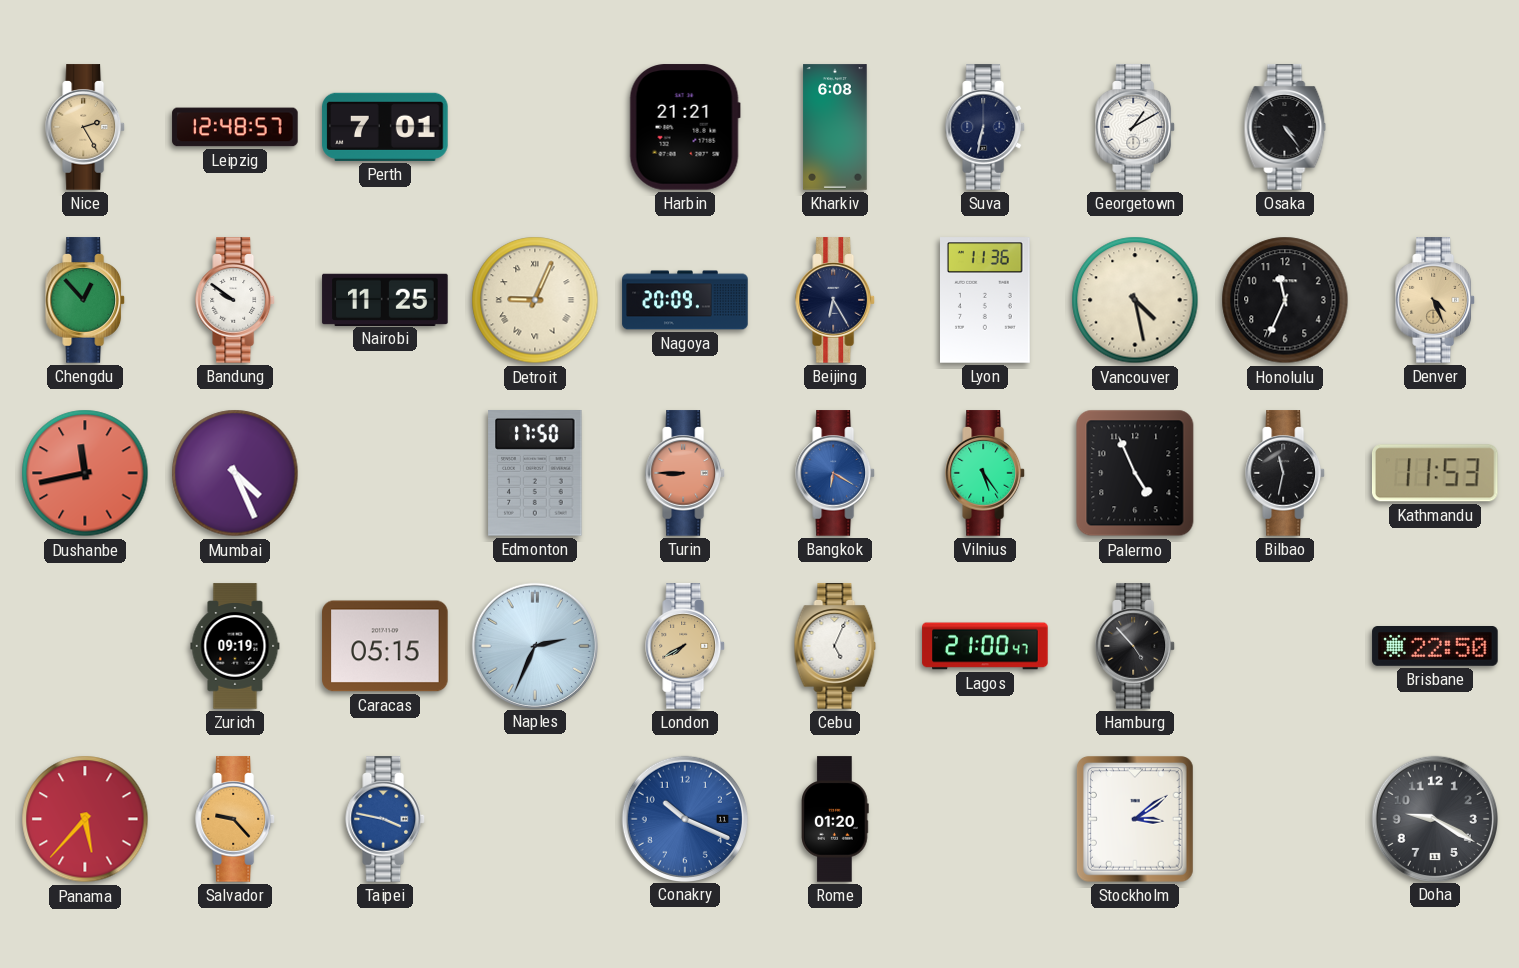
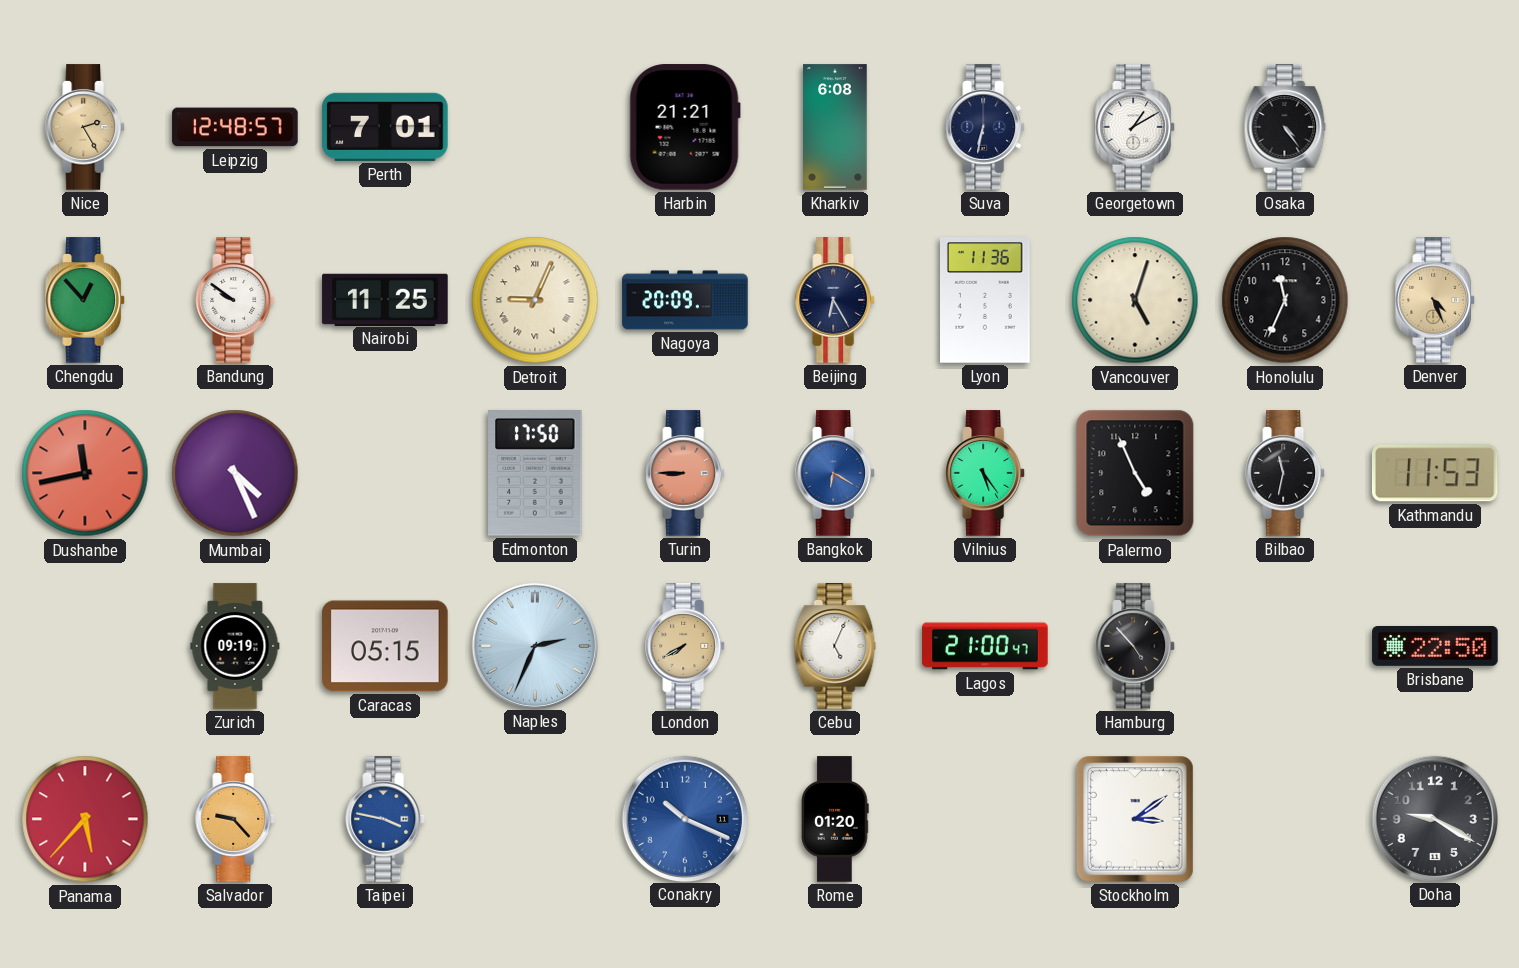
Vancouver: 4:28 -> 5:03 (1135, 300)
